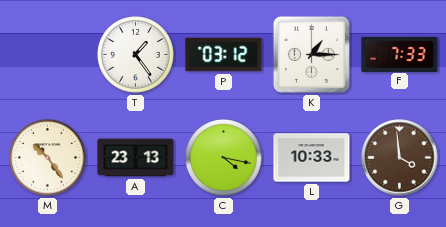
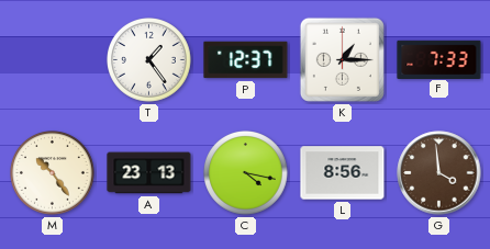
P: 03:12 -> 12:37 (246, 60)
L: 10:33 -> 8:56 (343, 173)
